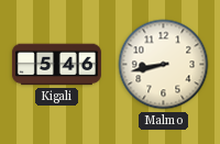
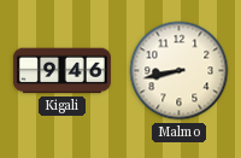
Kigali: 5:46 -> 9:46 (61, 71)
